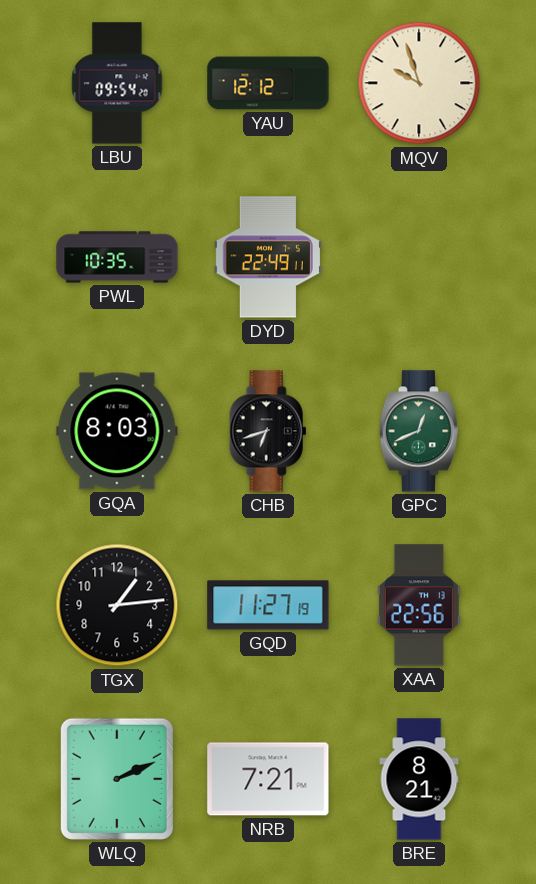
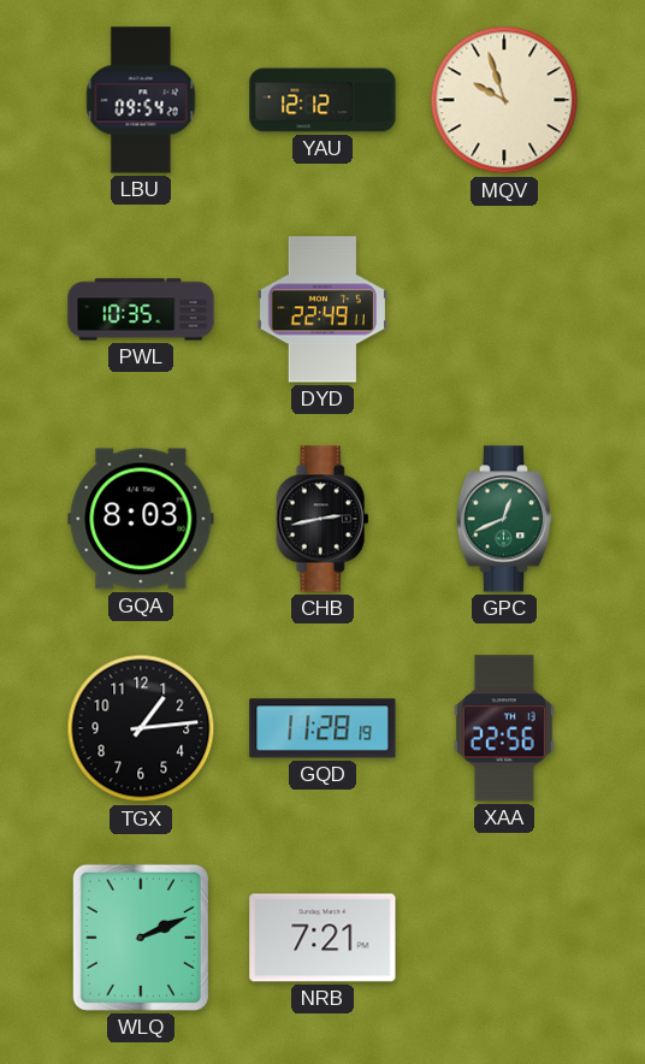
CHB: 6:42 -> 2:43 (322, 519)
GQD: 11:27 -> 11:28 (322, 728)
BRE: 8:21 -> none (419, 779)
